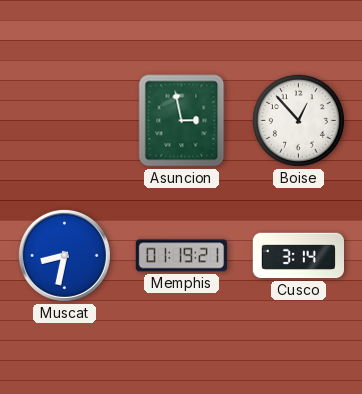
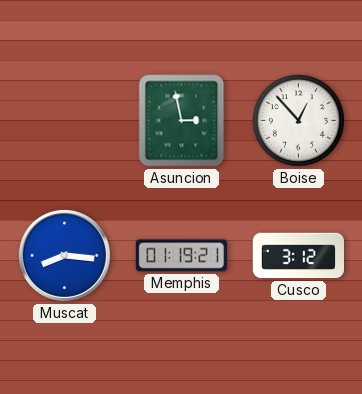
Muscat: 8:32 -> 8:16 (64, 255)
Cusco: 3:14 -> 3:12 (298, 256)
